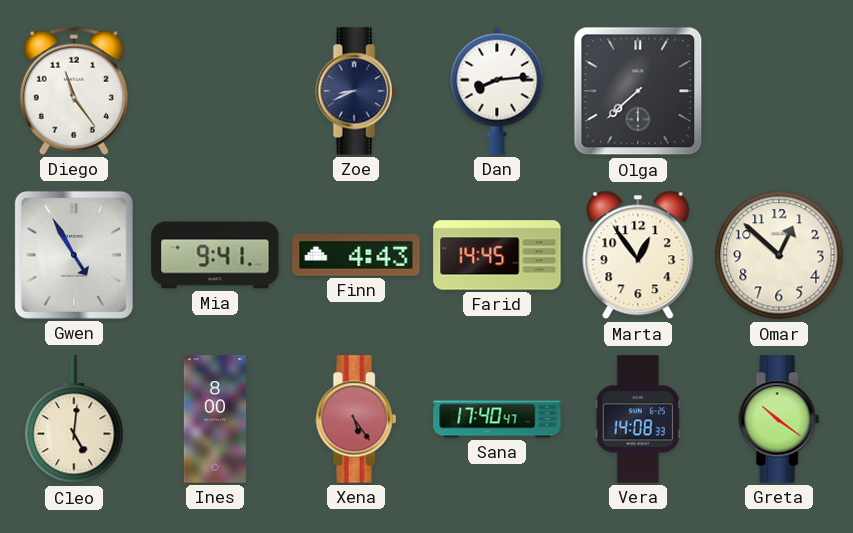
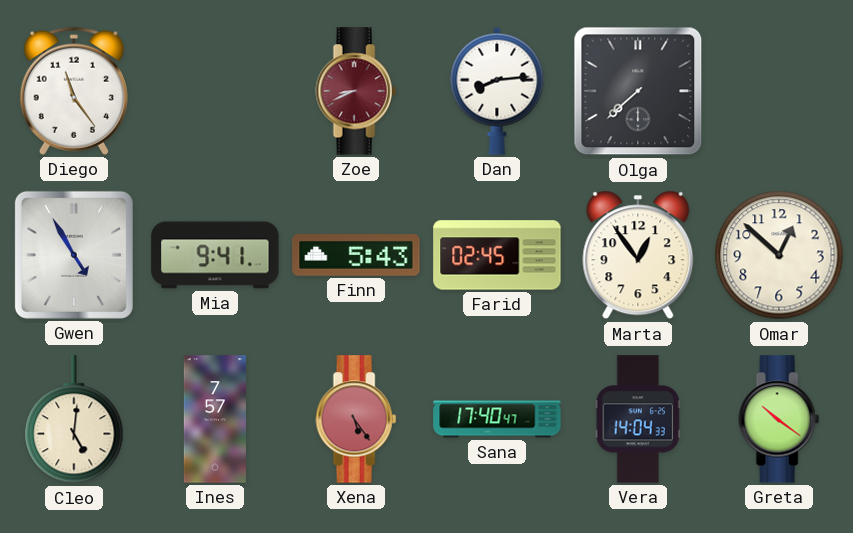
Zoe dial: navy -> burgundy (356, 91)
Finn: 4:43 -> 5:43 (356, 255)
Farid: 14:45 -> 02:45 (497, 255)
Ines: 8:00 -> 7:57 (215, 419)
Vera: 14:08 -> 14:04 (638, 419)
